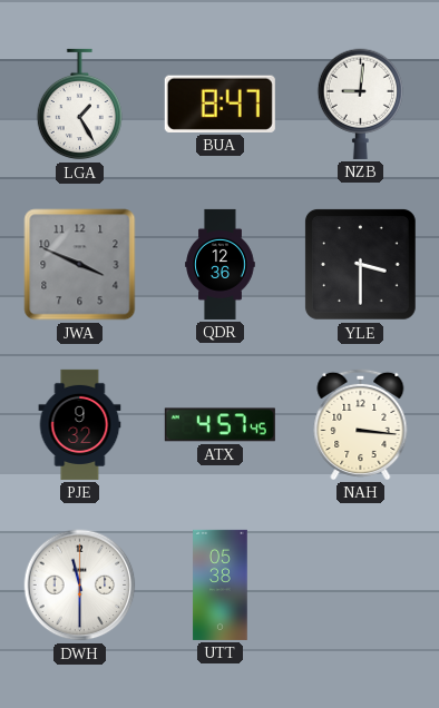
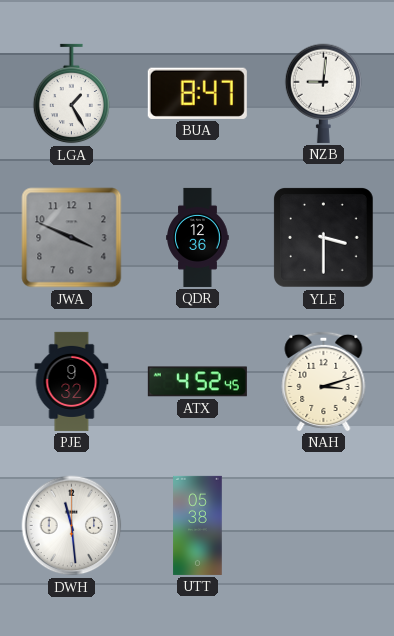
ATX: 4:57 -> 4:52 (197, 382)
NAH: 3:16 -> 3:12 (324, 381)
DWH: 11:30 -> 11:29 (72, 526)
